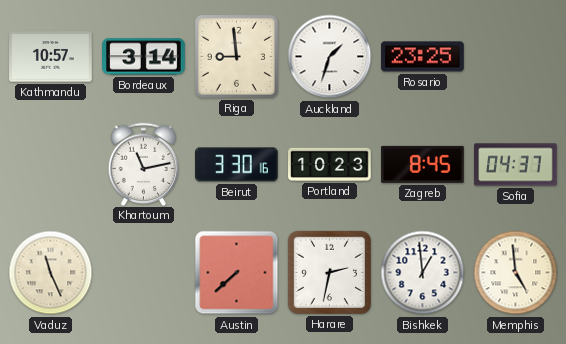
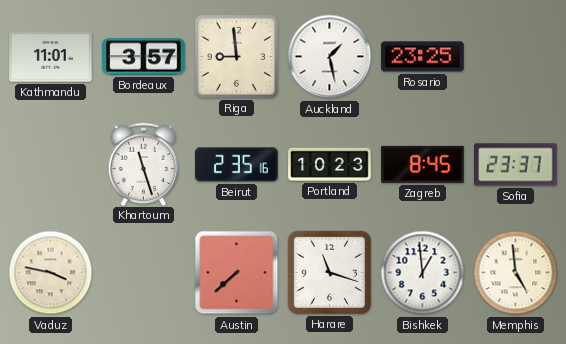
Kathmandu: 10:57 -> 11:01 (51, 57)
Bordeaux: 3:14 -> 3:57 (144, 57)
Auckland: 1:33 -> 1:28 (330, 57)
Khartoum: 11:13 -> 11:27 (144, 164)
Beirut: 3:30 -> 2:35 (237, 165)
Sofia: 04:37 -> 23:37 (516, 165)
Vaduz: 11:26 -> 3:47 (51, 273)
Harare: 2:32 -> 11:18 (329, 272)
